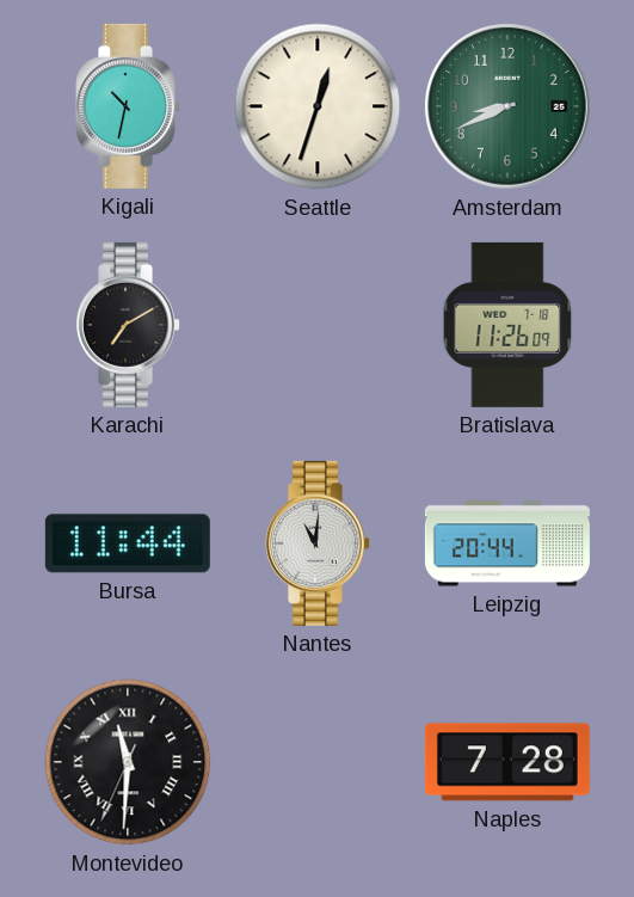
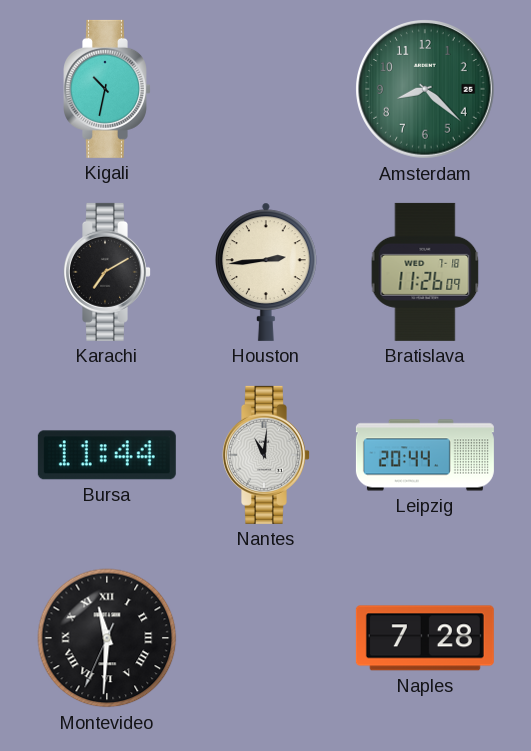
Seattle: 12:33 -> none (318, 106)
Amsterdam: 8:41 -> 8:22 (425, 89)
Houston: none -> 2:44 (267, 272)
